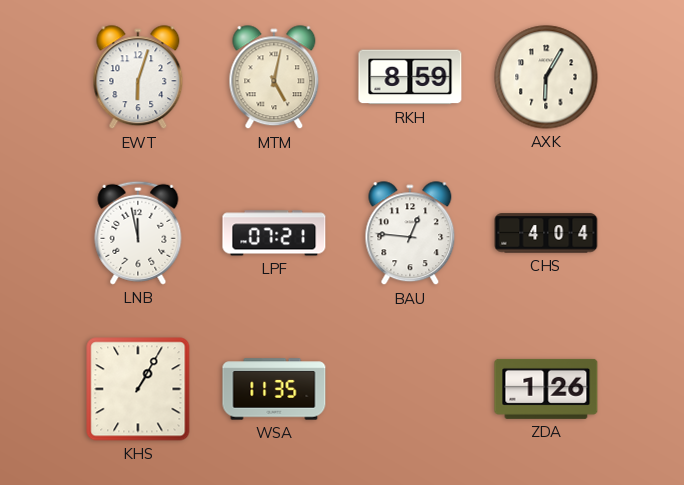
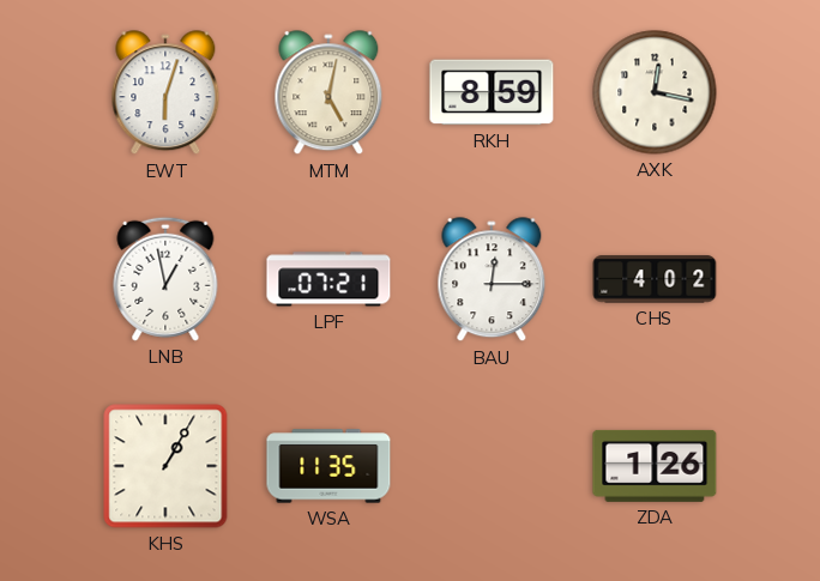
AXK: 6:05 -> 12:17 (655, 92)
LNB: 11:58 -> 12:58 (165, 279)
BAU: 12:46 -> 12:15 (492, 280)
CHS: 4:04 -> 4:02 (655, 279)
